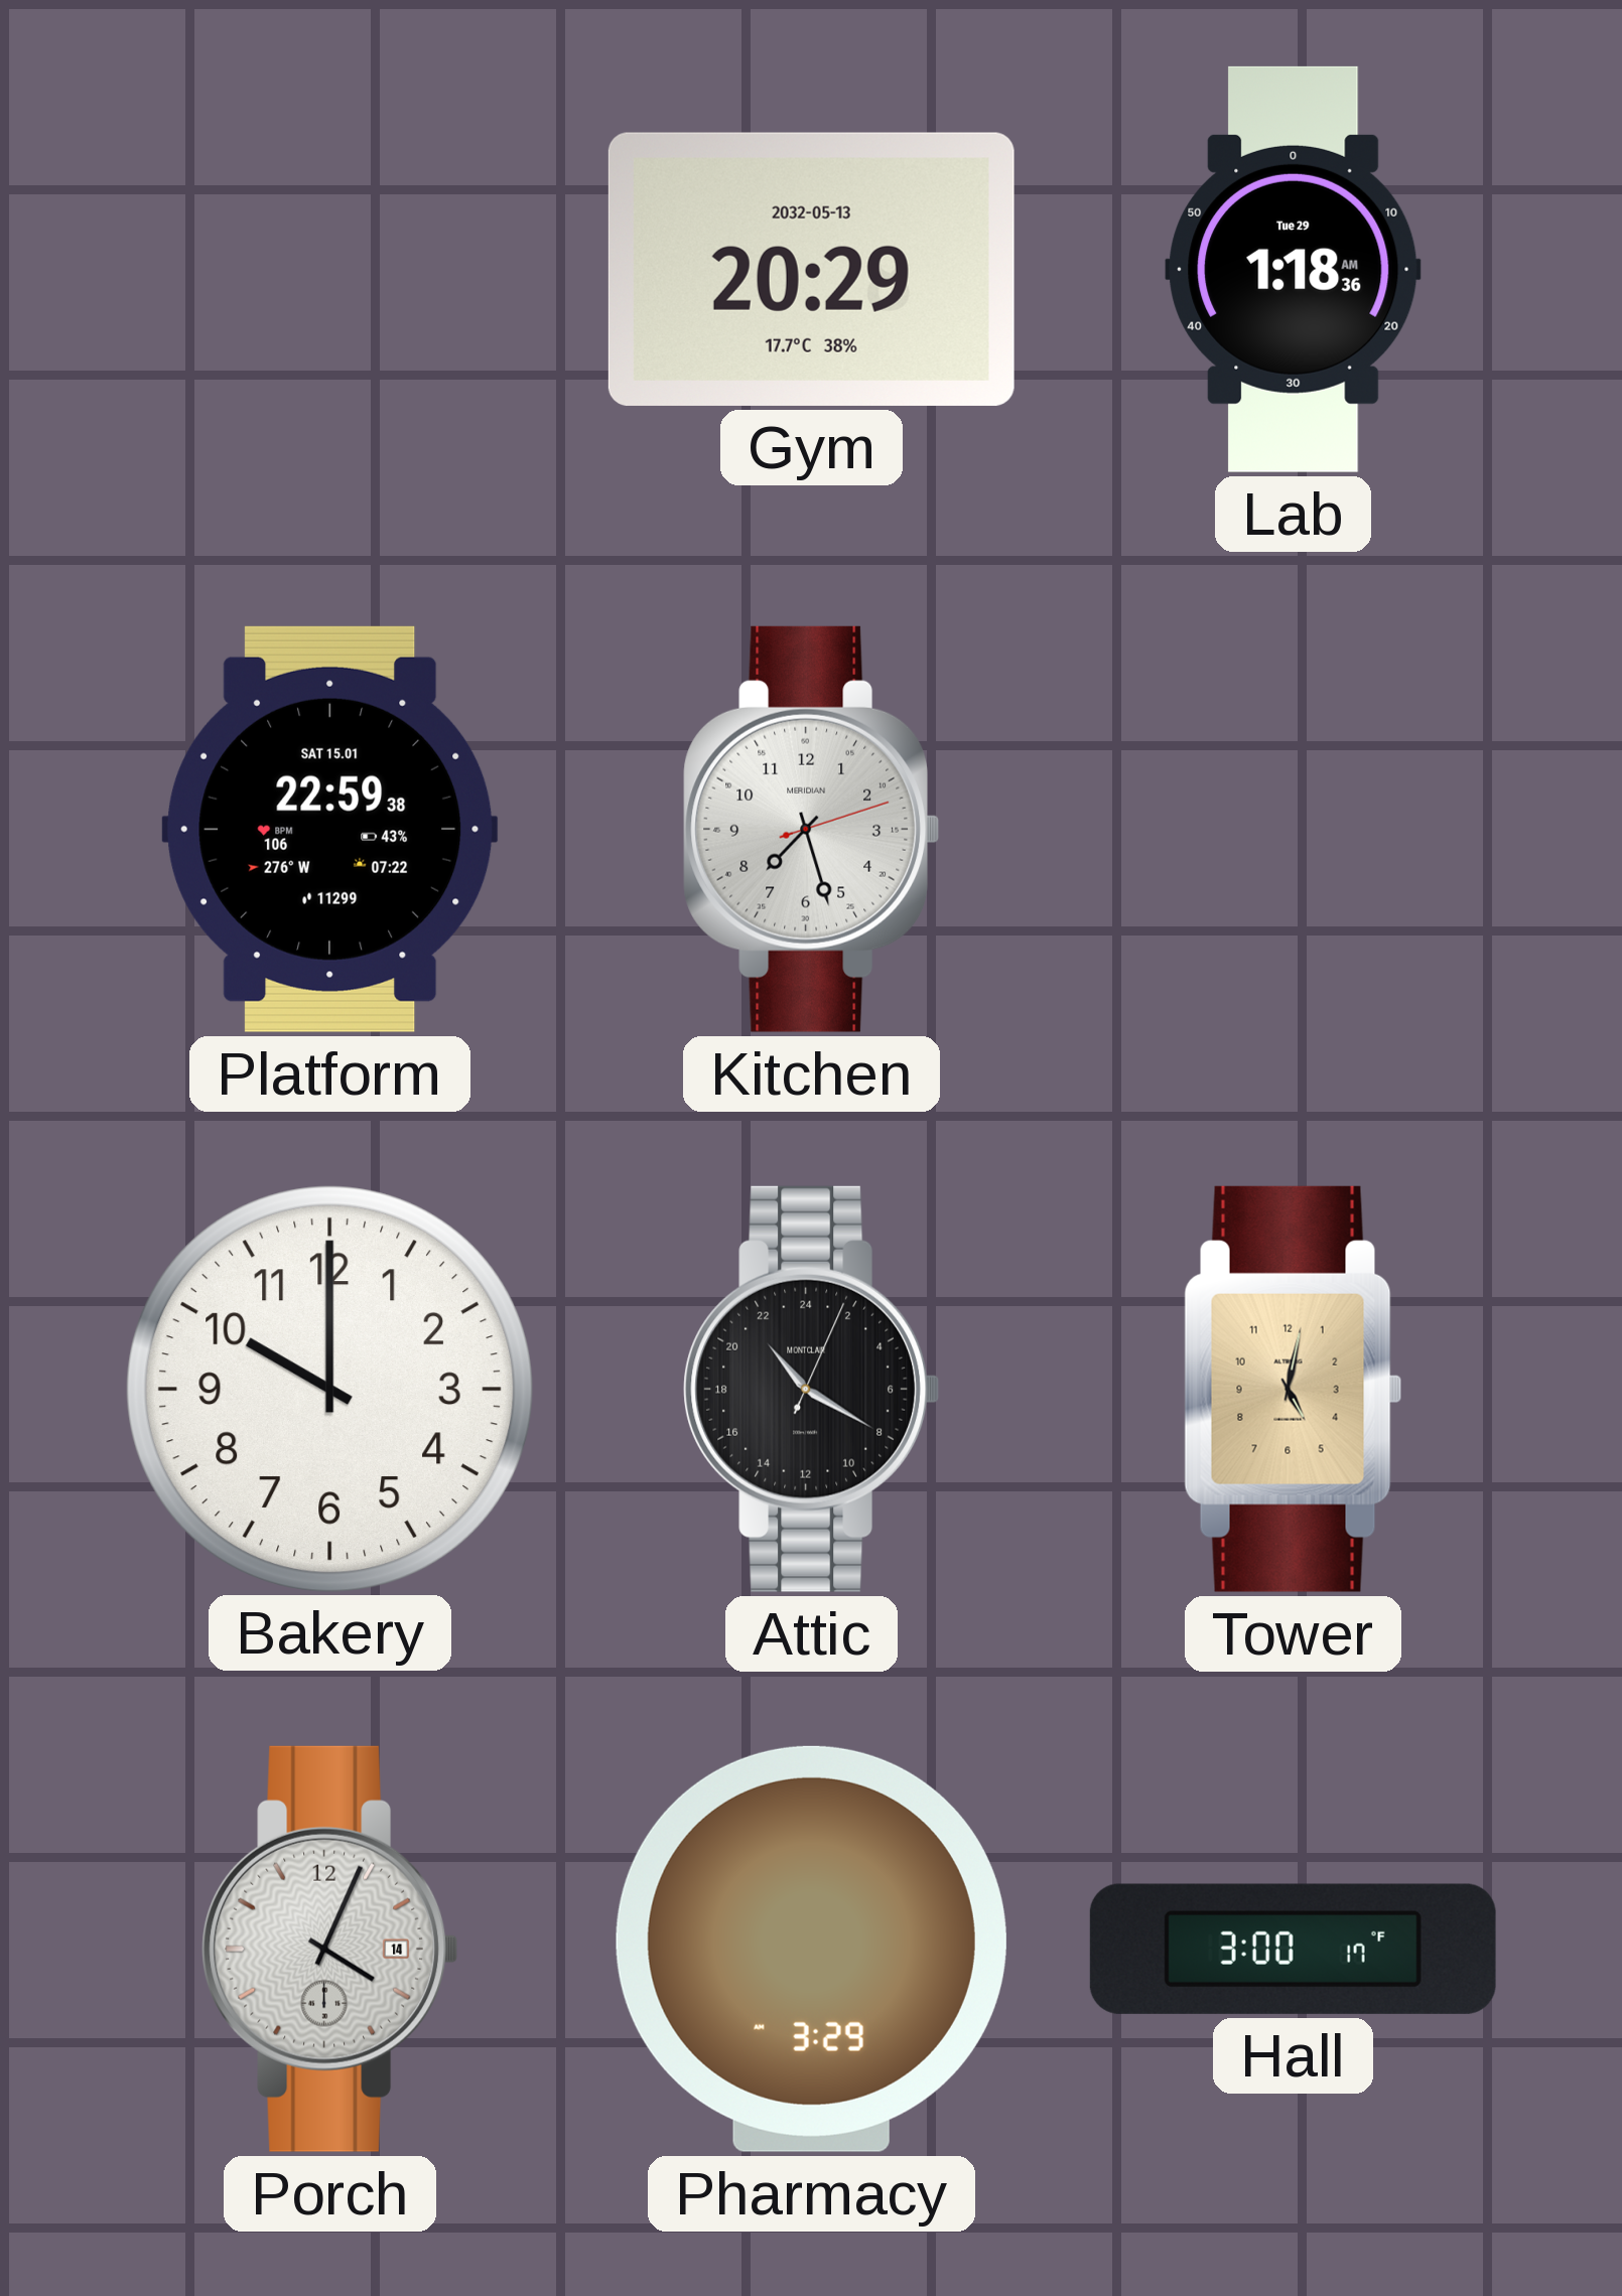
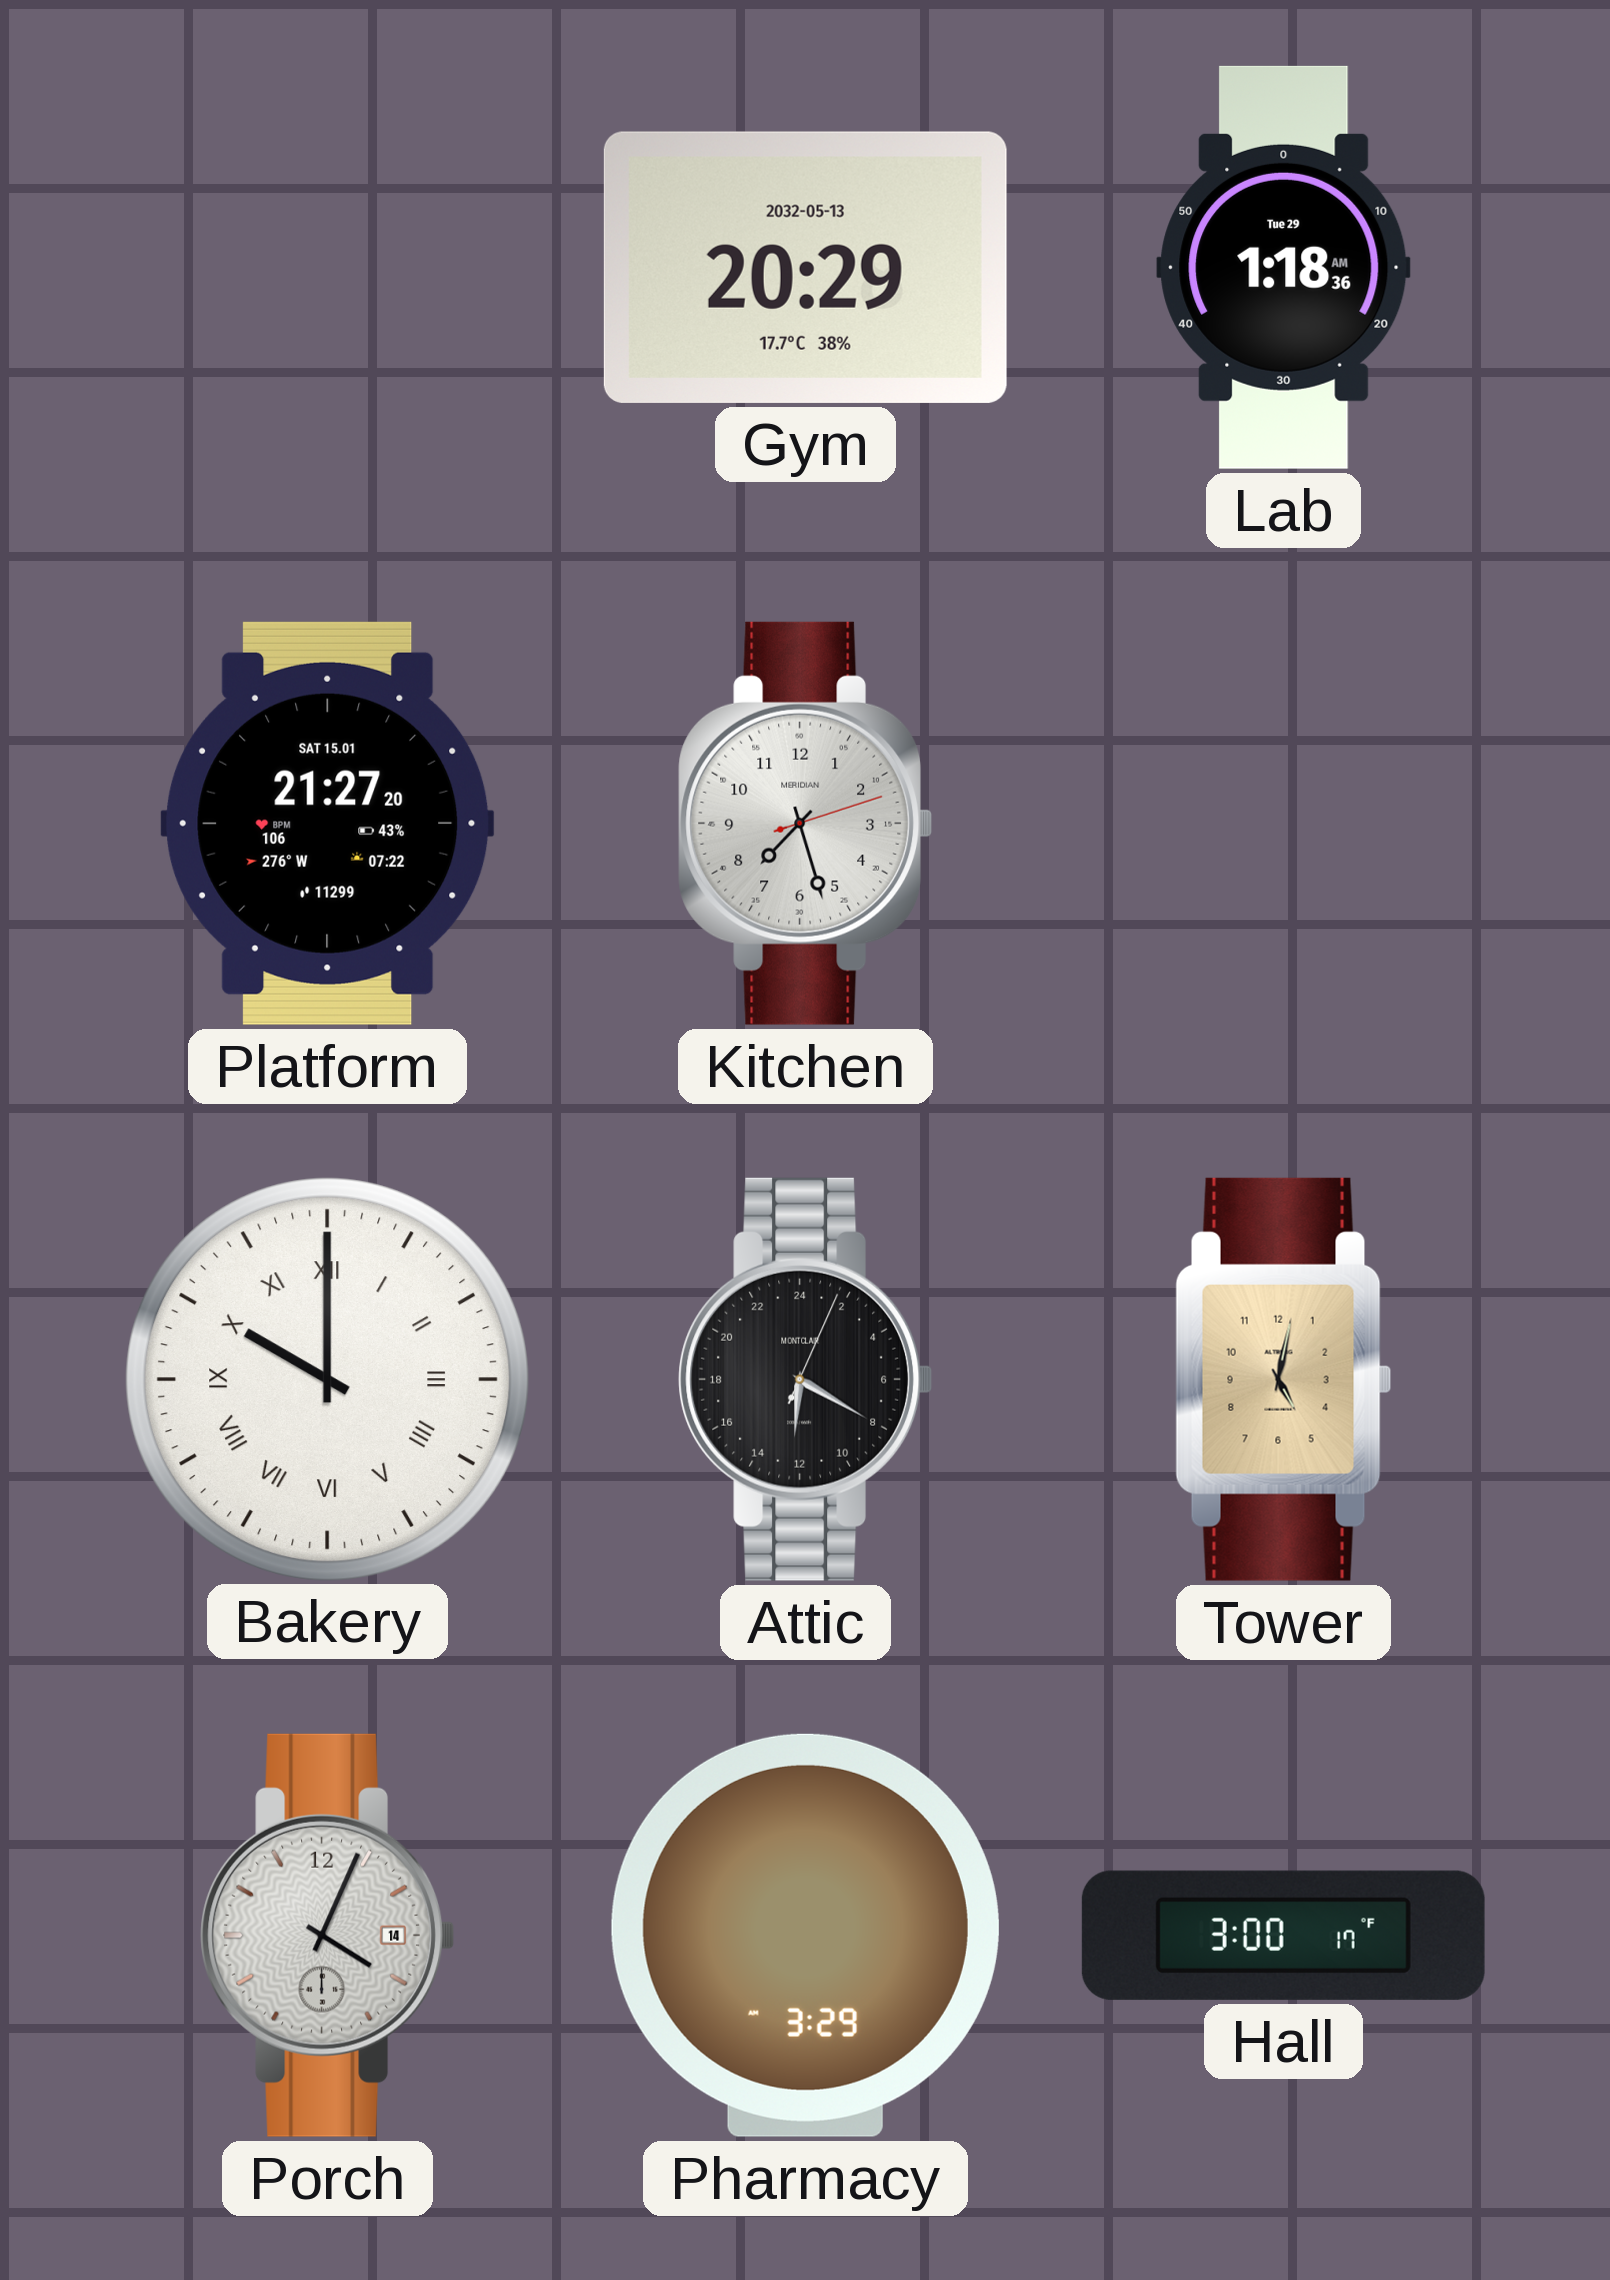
Platform: 22:59 -> 21:27 (328, 823)
Bakery numerals: Arabic -> Roman (327, 1379)
Attic: 21:20 -> 12:20 (806, 1379)
